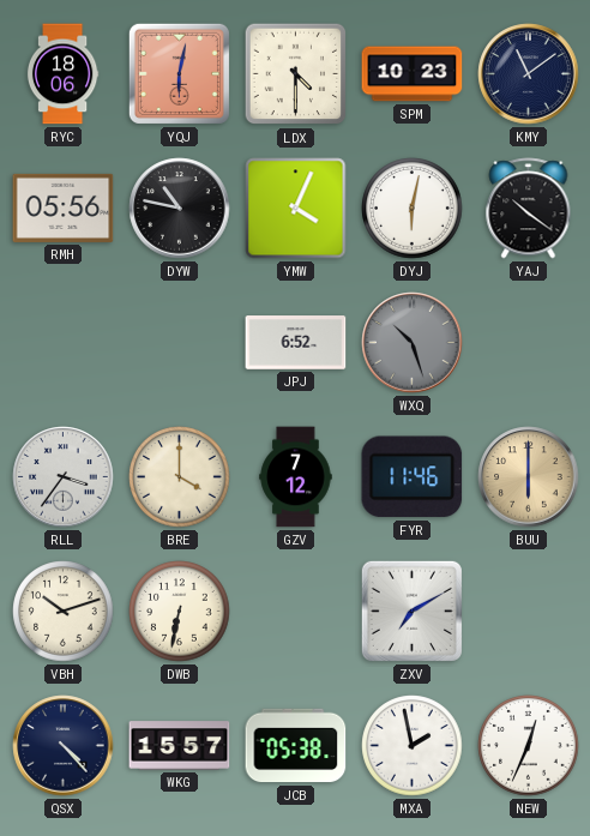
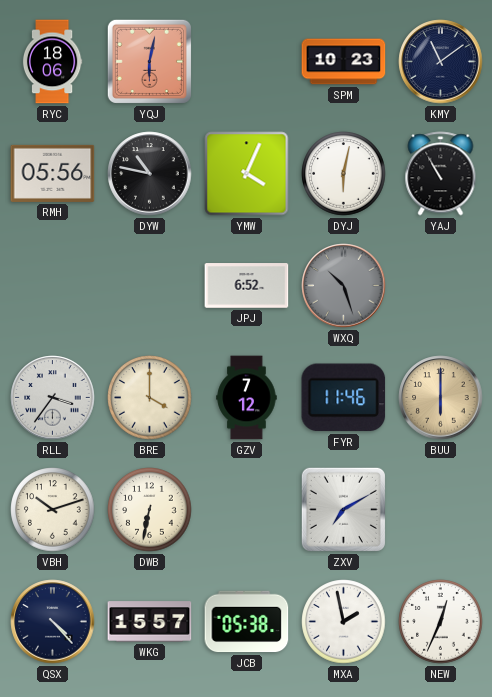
LDX: 4:30 -> none (296, 74)
YAJ: 10:21 -> 10:55 (441, 174)
